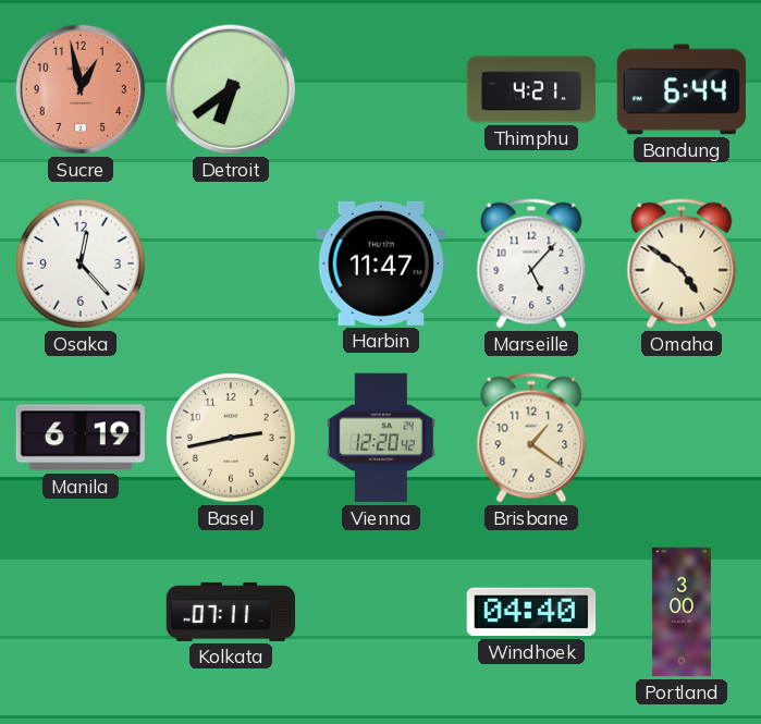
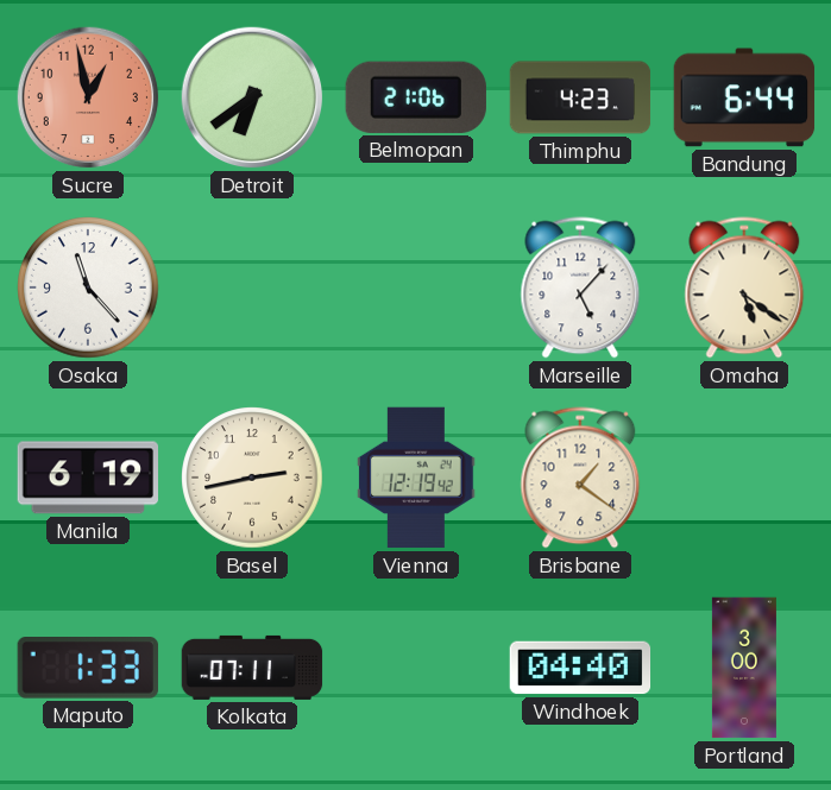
Belmopan: none -> 21:06 (416, 97)
Thimphu: 4:21 -> 4:23 (580, 97)
Osaka: 12:23 -> 11:23 (88, 287)
Harbin: 11:47 -> none (380, 263)
Omaha: 4:51 -> 5:21 (744, 287)
Vienna: 12:20 -> 12:19 (416, 478)
Maputo: none -> 1:33 (88, 669)
